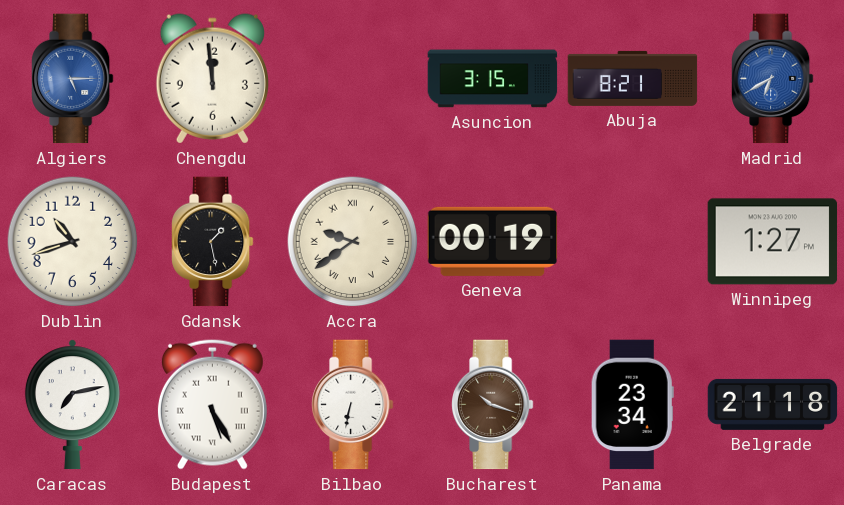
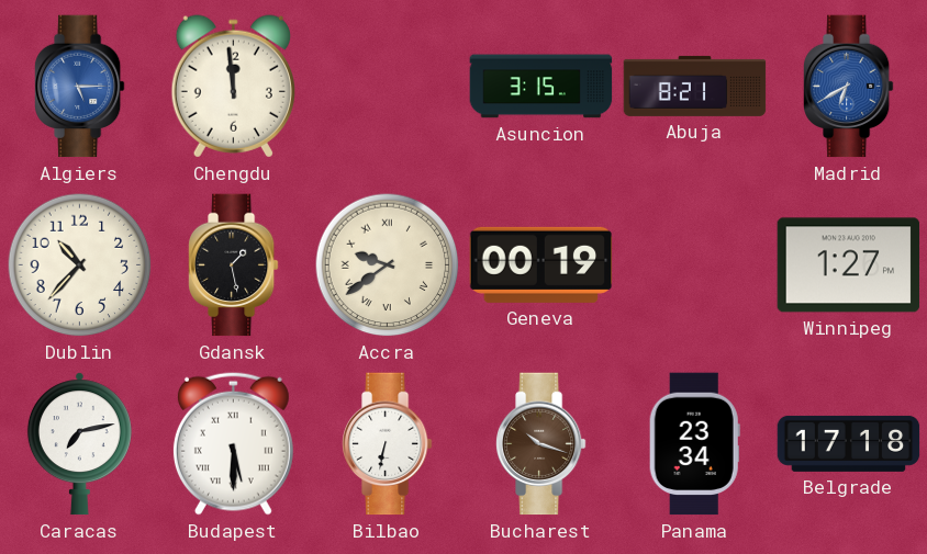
Dublin: 10:42 -> 10:37 (80, 265)
Budapest: 5:25 -> 5:30 (233, 443)
Belgrade: 21:18 -> 17:18 (849, 443)
